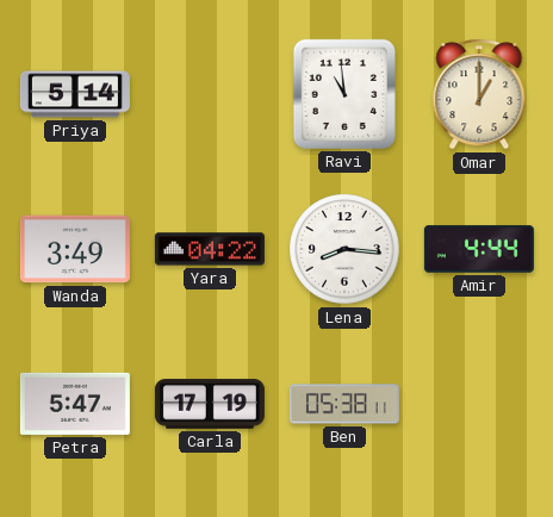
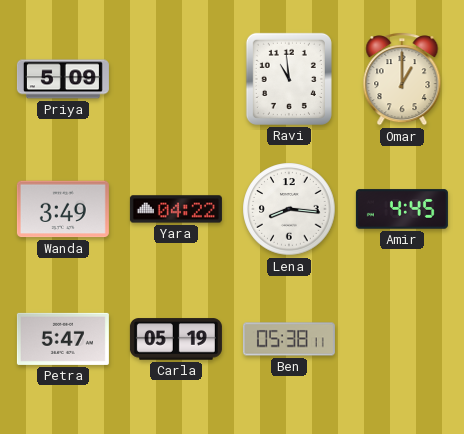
Priya: 5:14 -> 5:09 (63, 79)
Amir: 4:44 -> 4:45 (402, 209)
Carla: 17:19 -> 05:19 (176, 339)
